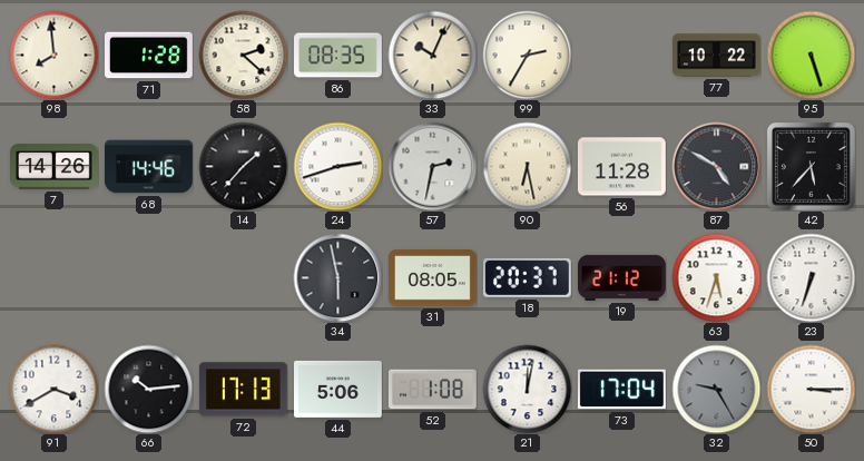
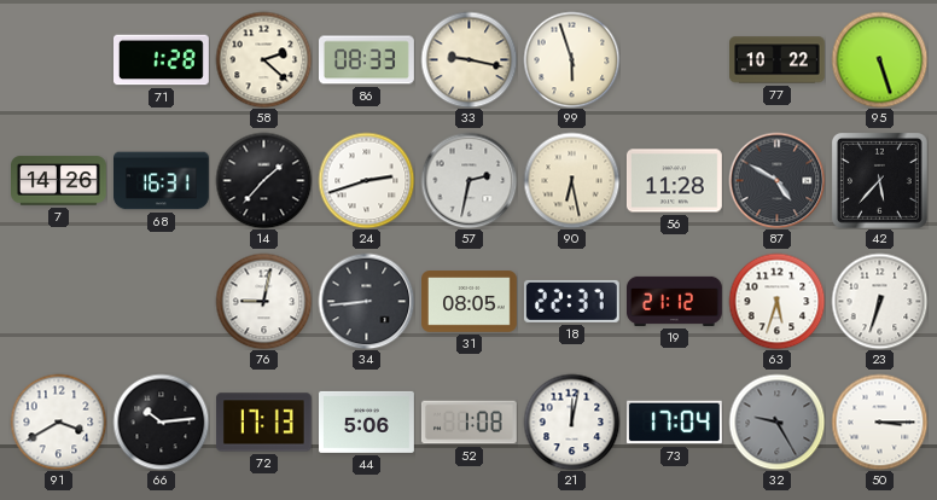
98: 7:59 -> none (53, 55)
86: 08:35 -> 08:33 (367, 60)
33: 10:04 -> 9:17 (468, 59)
99: 2:35 -> 5:57 (571, 59)
68: 14:46 -> 16:31 (162, 181)
76: none -> 9:02 (263, 301)
34: 5:58 -> 8:44 (366, 301)
18: 20:37 -> 22:37 (571, 301)
